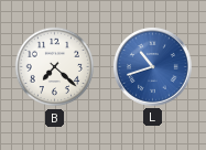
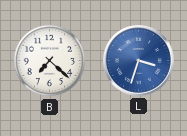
L: 10:42 -> 3:33 (139, 61)
